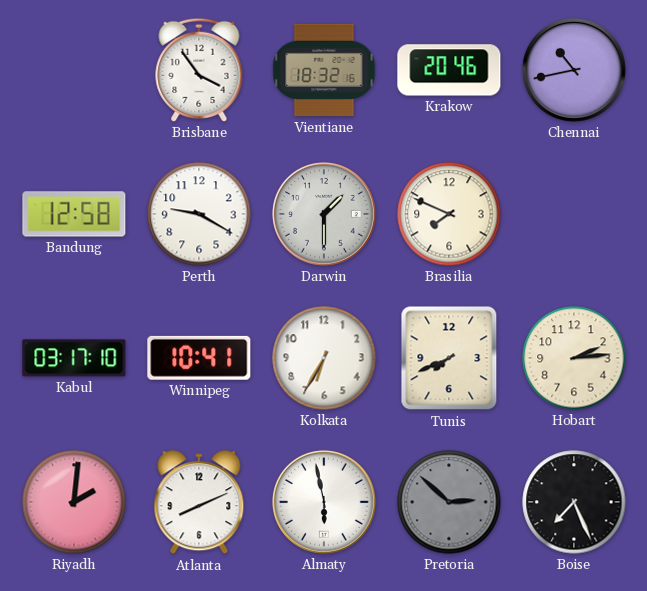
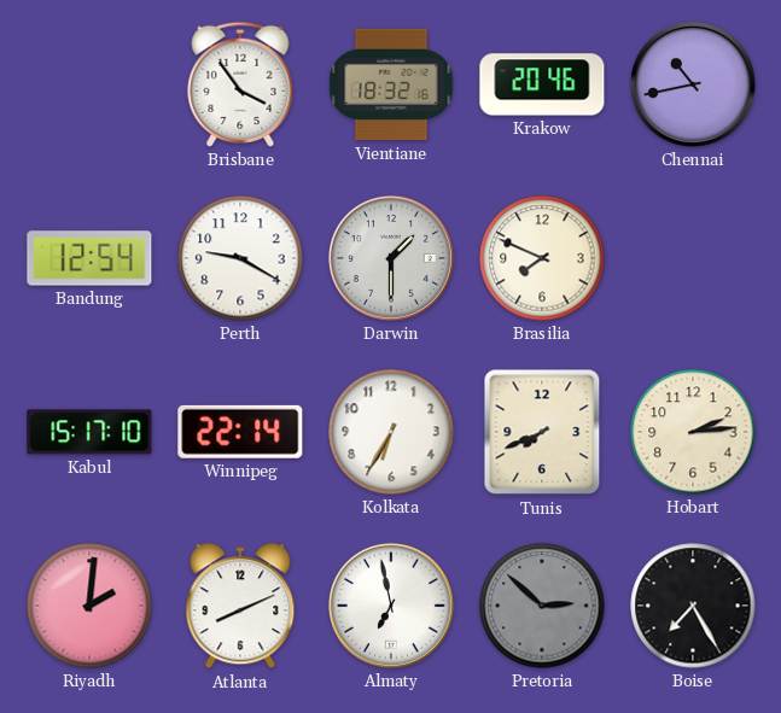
Bandung: 12:58 -> 12:54 (89, 258)
Kabul: 03:17 -> 15:17 (89, 432)
Winnipeg: 10:41 -> 22:14 (240, 432)
Almaty: 5:58 -> 6:58 (391, 606)
Boise: 7:26 -> 7:25 (693, 606)
